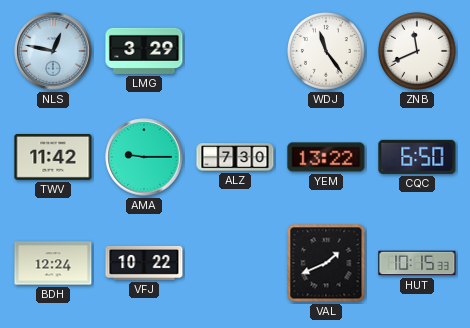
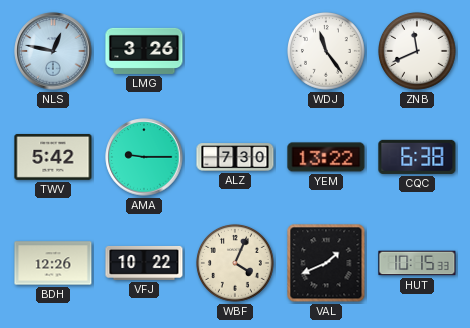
LMG: 3:29 -> 3:26 (144, 51)
TWV: 11:42 -> 5:42 (53, 157)
CQC: 6:50 -> 6:38 (417, 157)
BDH: 12:24 -> 12:26 (53, 263)
WBF: none -> 4:04 (236, 264)
